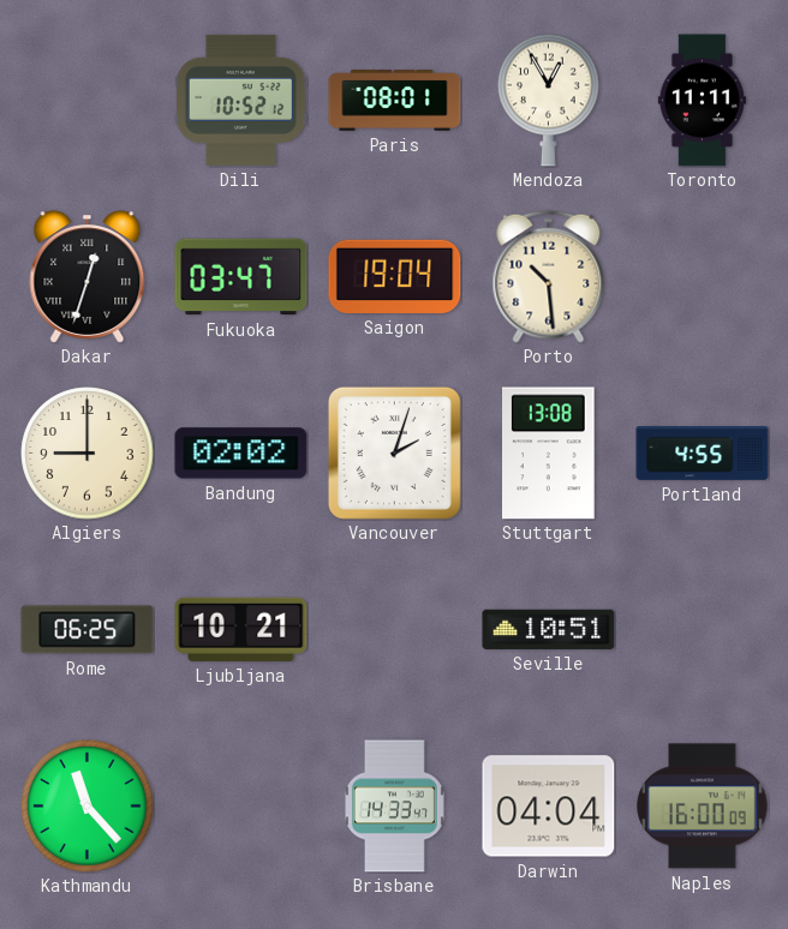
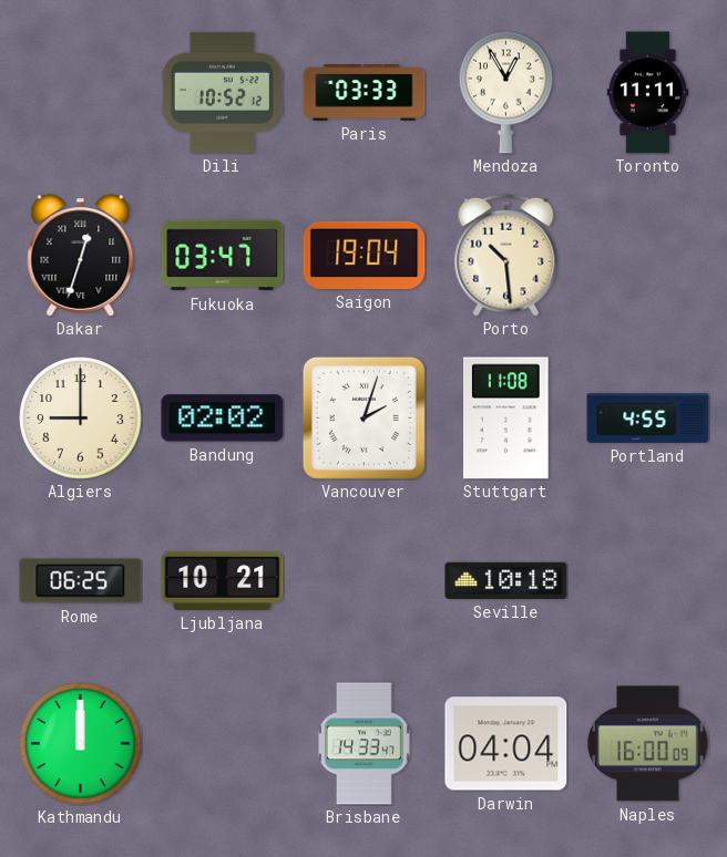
Paris: 08:01 -> 03:33 (365, 93)
Stuttgart: 13:08 -> 11:08 (506, 419)
Seville: 10:51 -> 10:18 (506, 580)
Kathmandu: 11:23 -> 12:00 (81, 744)
